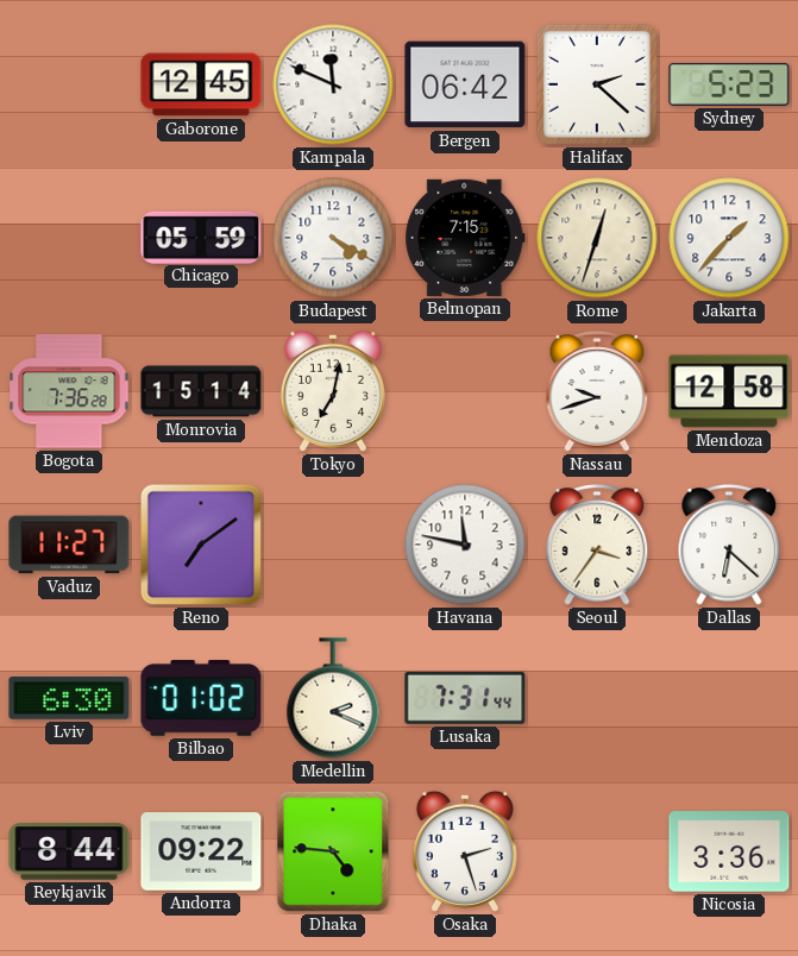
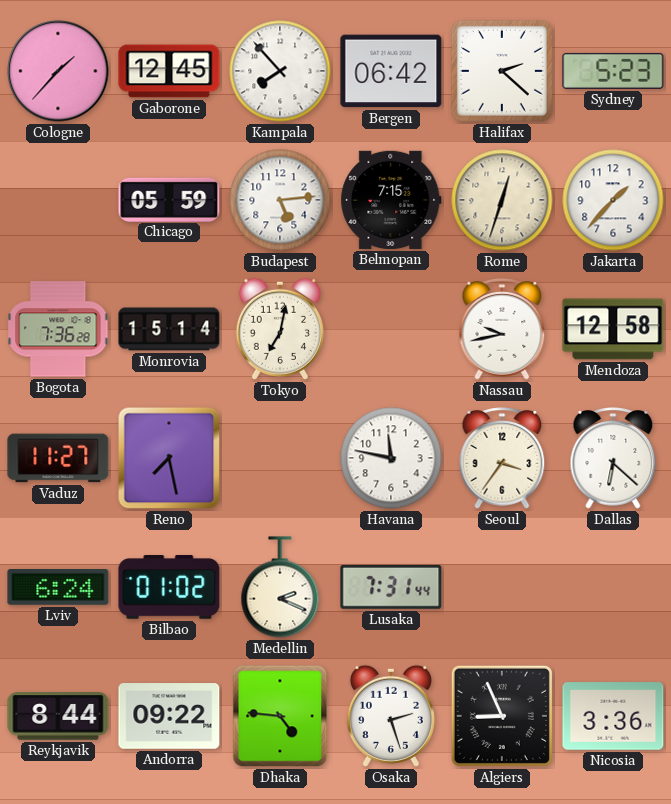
Cologne: none -> 1:37 (58, 71)
Kampala: 11:49 -> 7:53 (280, 71)
Budapest: 4:20 -> 5:14 (280, 200)
Nassau: 9:42 -> 9:43 (502, 329)
Reno: 7:09 -> 7:28 (169, 458)
Lviv: 6:30 -> 6:24 (58, 588)
Algiers: none -> 8:56 (502, 716)
